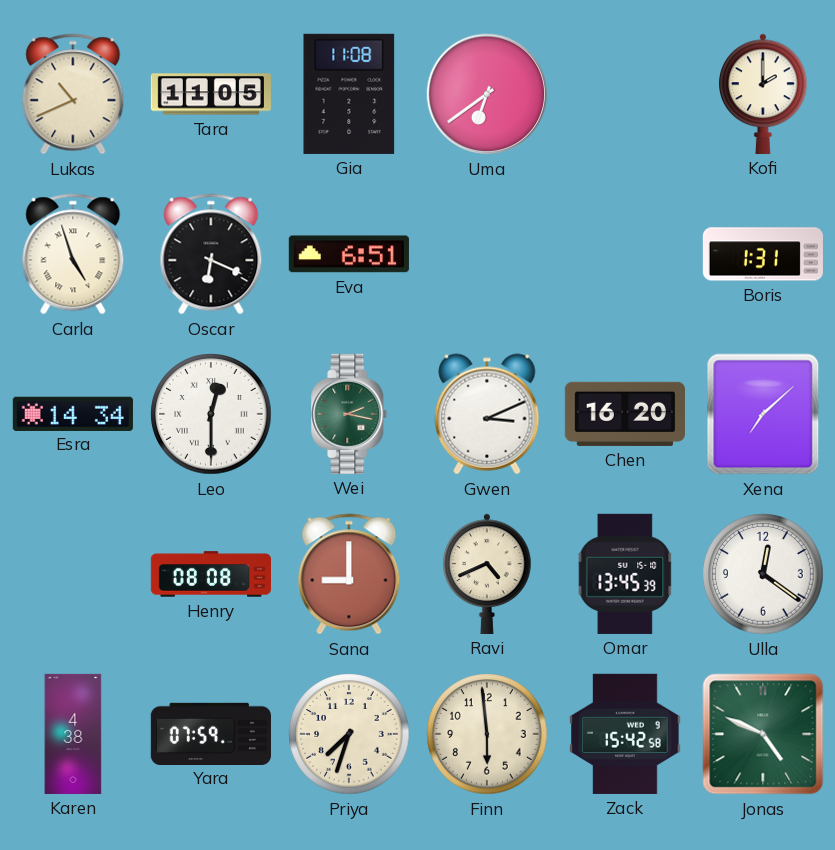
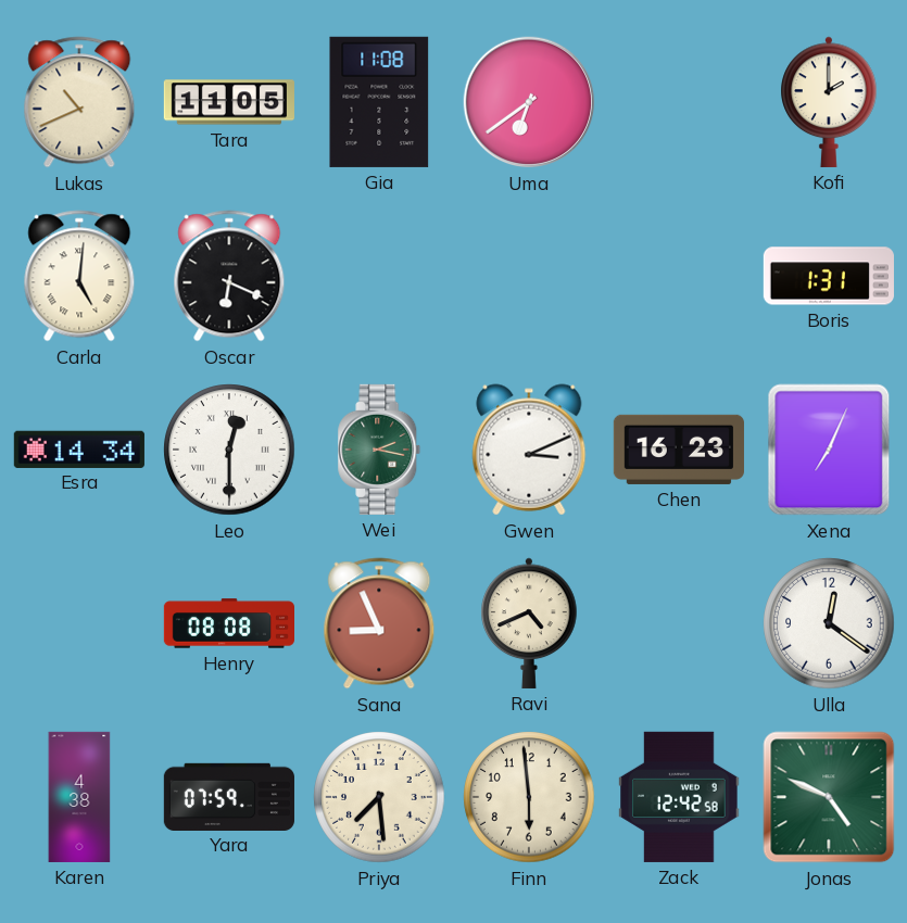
Carla: 4:57 -> 5:01 (79, 276)
Eva: 6:51 -> none (349, 254)
Chen: 16:20 -> 16:23 (679, 450)
Xena: 7:08 -> 7:04 (829, 450)
Sana: 9:00 -> 8:56 (379, 623)
Omar: 13:45 -> none (625, 574)
Priya: 7:33 -> 7:29 (379, 797)
Zack: 15:42 -> 12:42 (679, 797)
